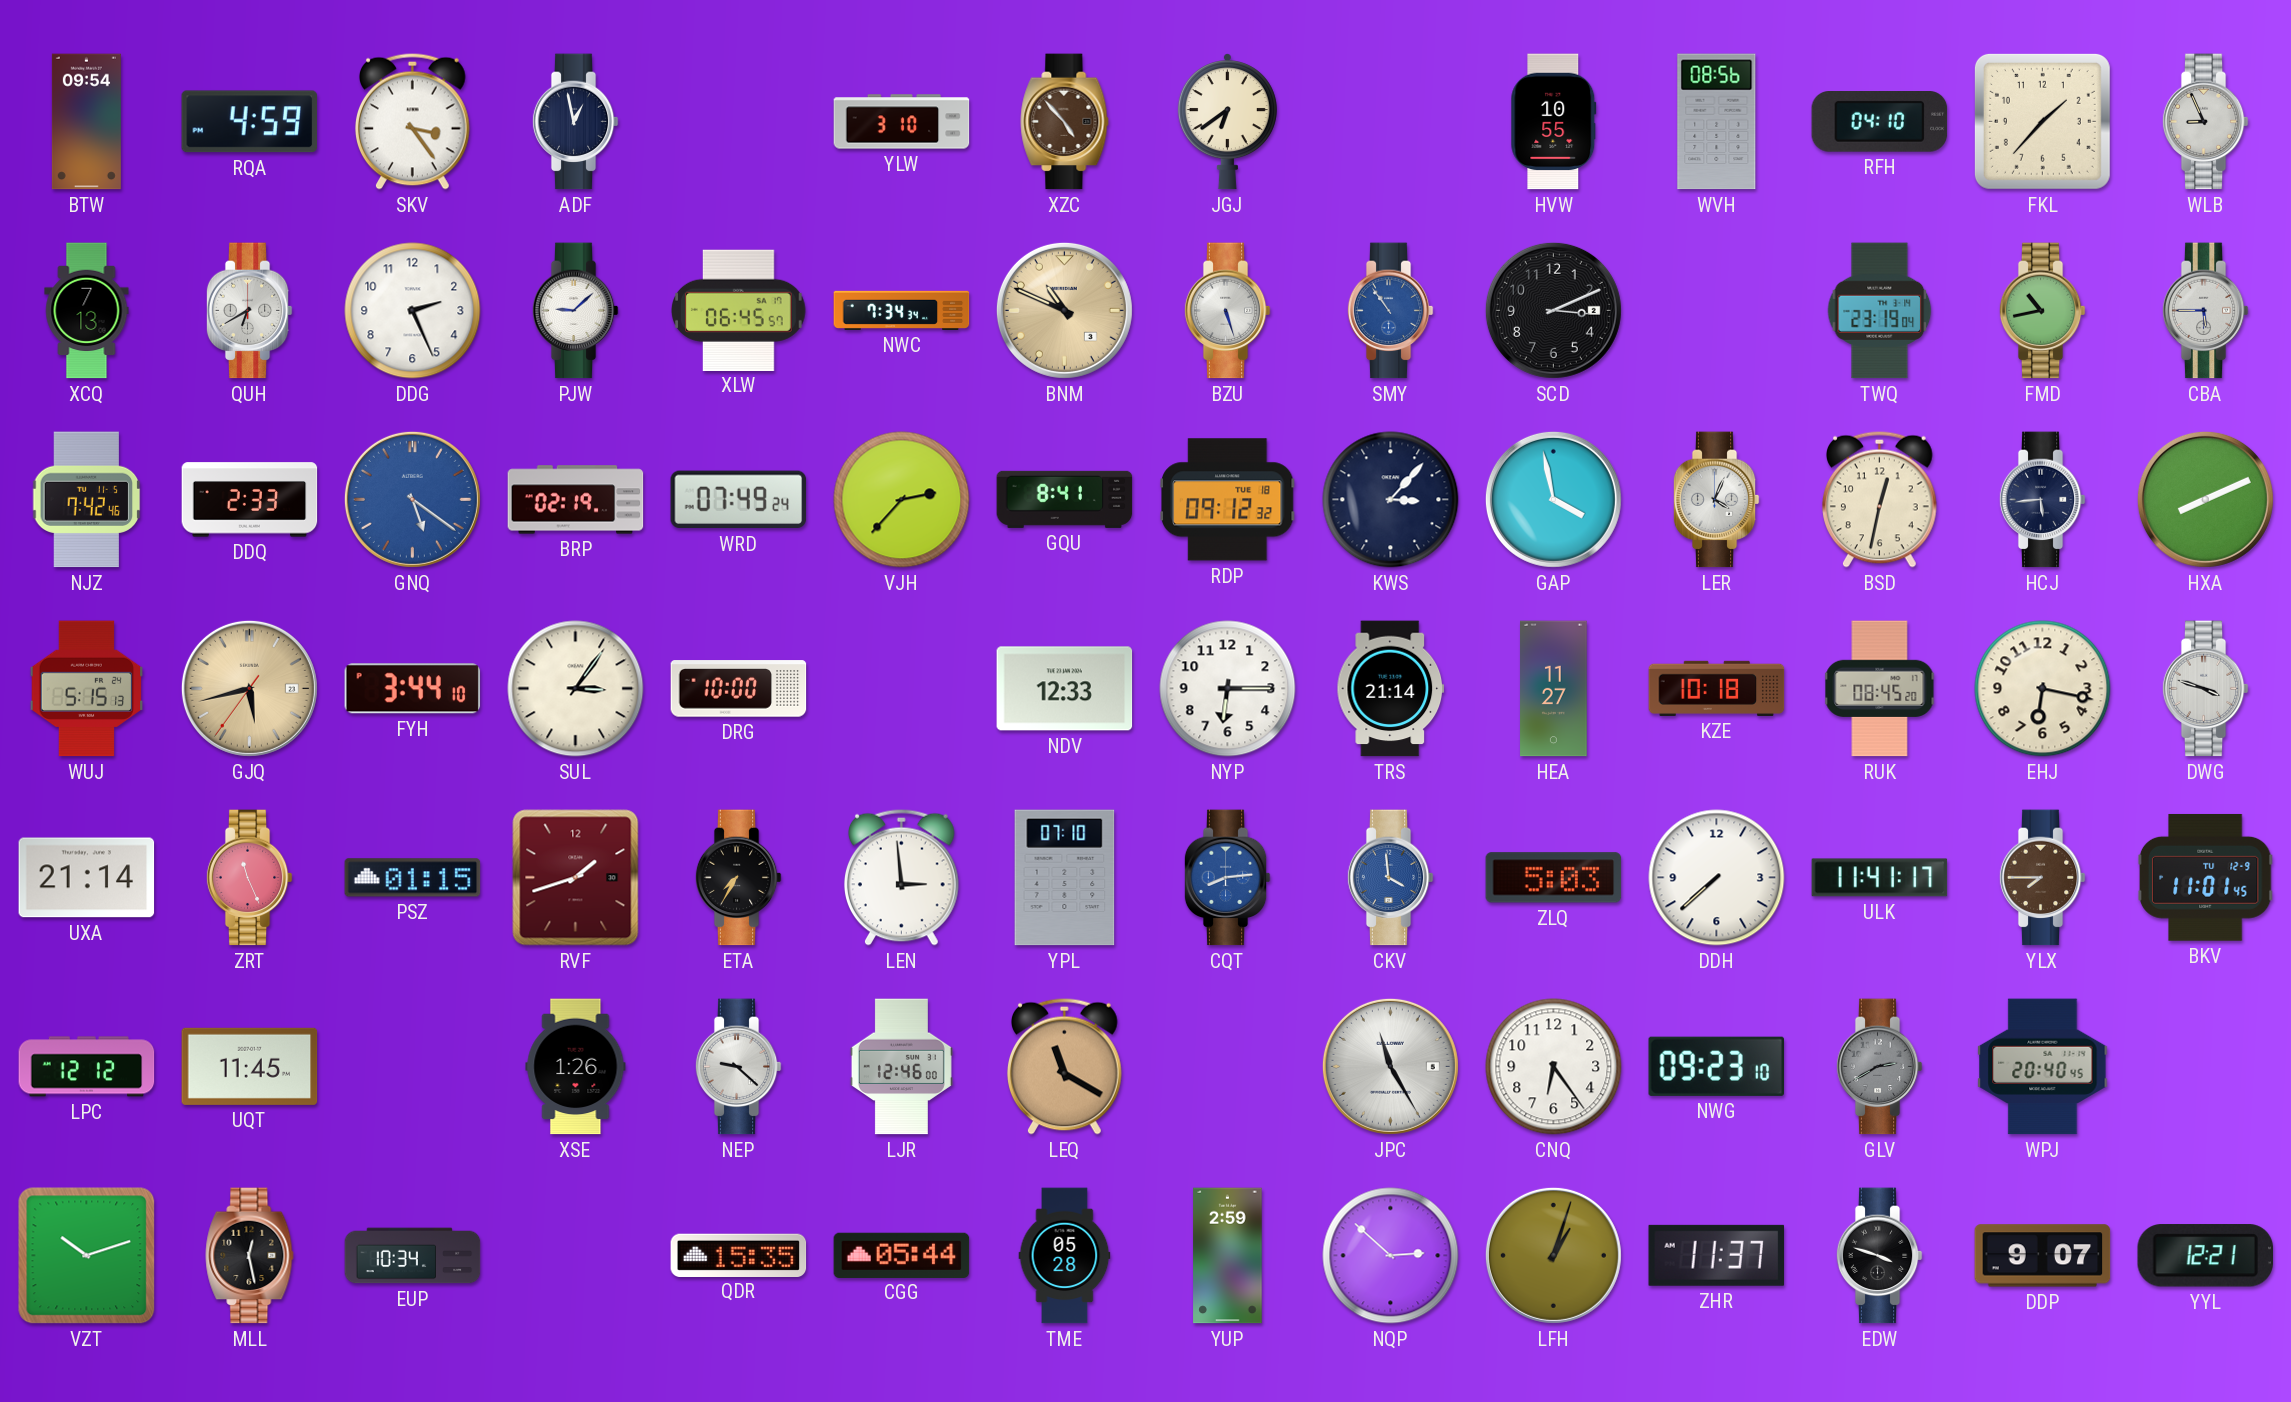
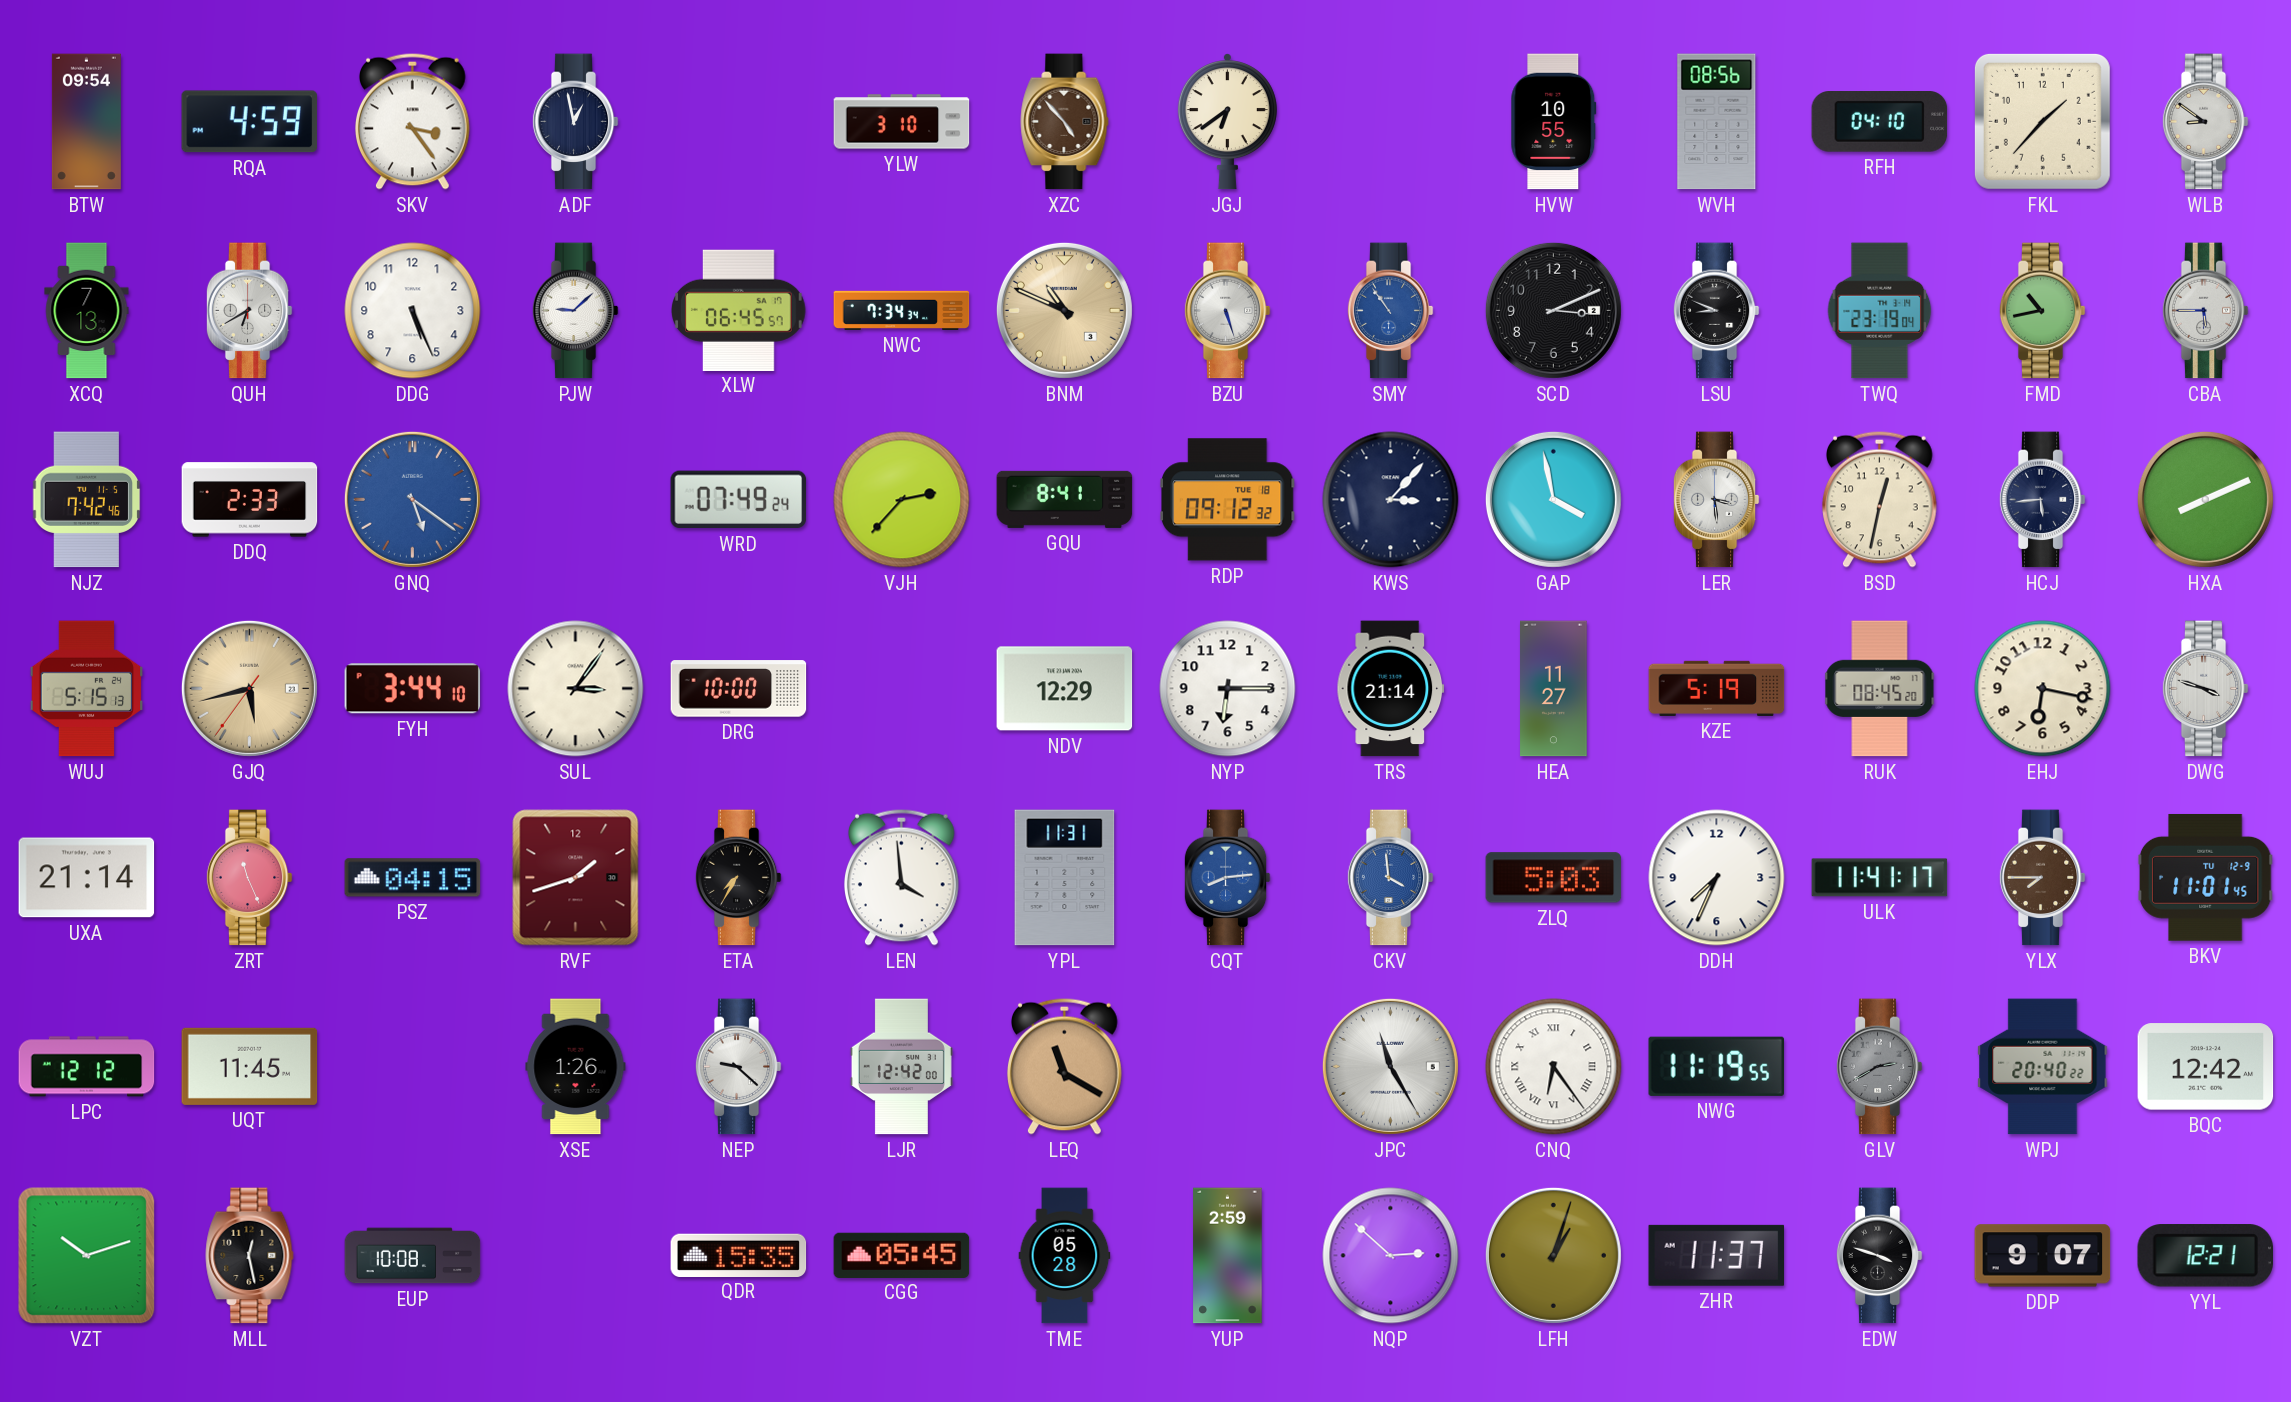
WLB: 8:56 -> 8:51 (2205, 122)
DDG: 2:26 -> 5:26 (413, 311)
LSU: none -> 8:49 (1716, 311)
BRP: 02:19 -> none (576, 500)
LER: 4:04 -> 3:29 (1716, 500)
NDV: 12:33 -> 12:29 (1065, 689)
KZE: 10:18 -> 5:19 (1717, 688)
PSZ: 01:15 -> 04:15 (413, 878)
LEN: 2:59 -> 3:59 (902, 877)
YPL: 07:10 -> 11:31 (1065, 878)
DDH: 7:38 -> 7:34 (1717, 878)
LJR: 12:46 -> 12:42 (901, 1067)
CNQ numerals: Arabic -> Roman (1554, 1067)
NWG: 09:23 -> 11:19 (1716, 1066)
WPJ: 20:40:45 -> 20:40:22 (2043, 1067)
BQC: none -> 12:42 (2206, 1067)
EUP: 10:34 -> 10:08 (413, 1256)
CGG: 05:44 -> 05:45 (902, 1255)
